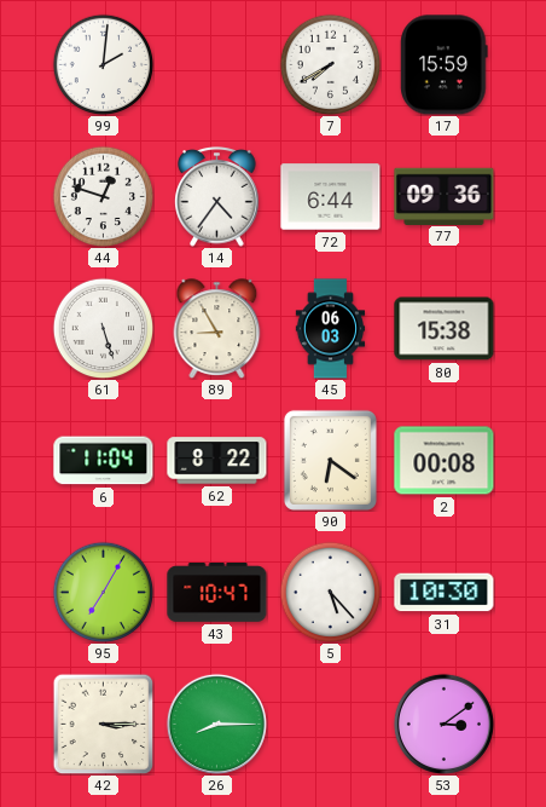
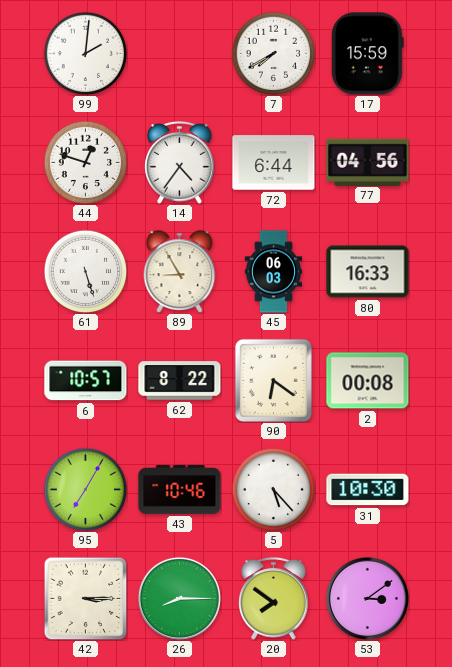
77: 09:36 -> 04:56 (368, 162)
80: 15:38 -> 16:33 (368, 272)
6: 11:04 -> 10:57 (86, 381)
43: 10:47 -> 10:46 (180, 490)
20: none -> 7:51 (274, 599)
